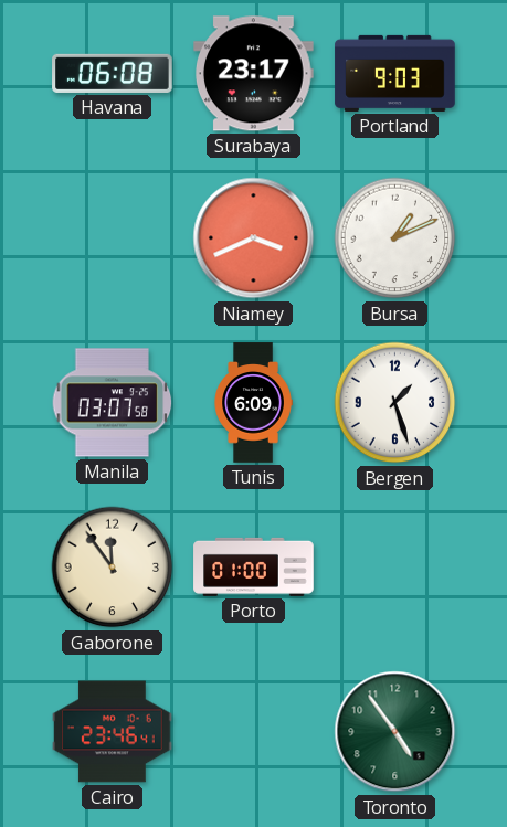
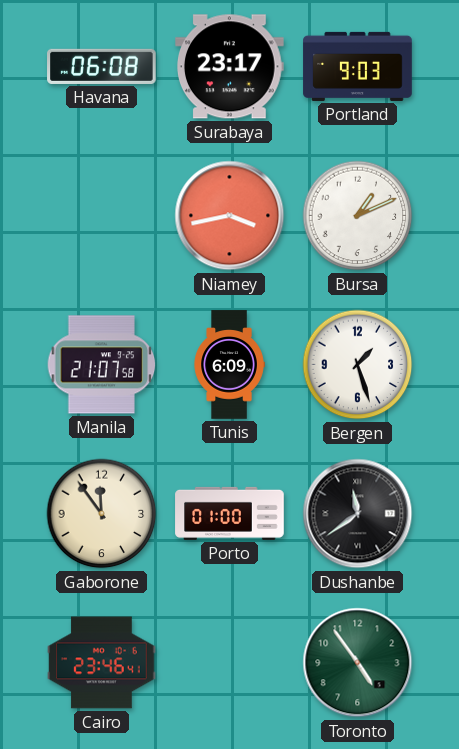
Niamey: 3:41 -> 3:43 (230, 216)
Manila: 03:07 -> 21:07 (102, 365)
Dushanbe: none -> 11:39 (358, 514)
